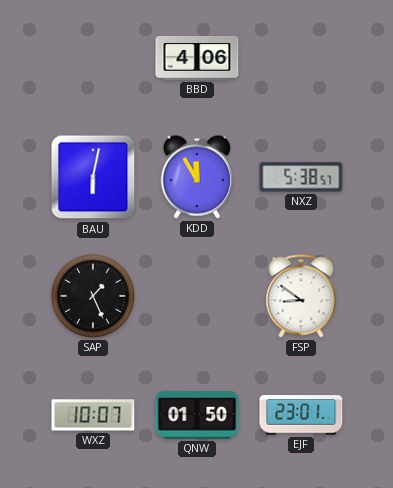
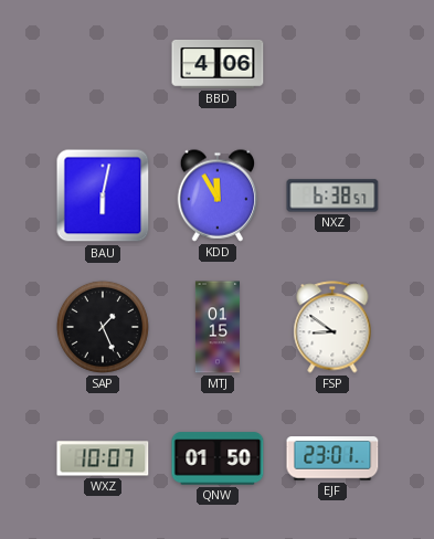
NXZ: 5:38 -> 6:38 (332, 195)
MTJ: none -> 01:15 (218, 327)
